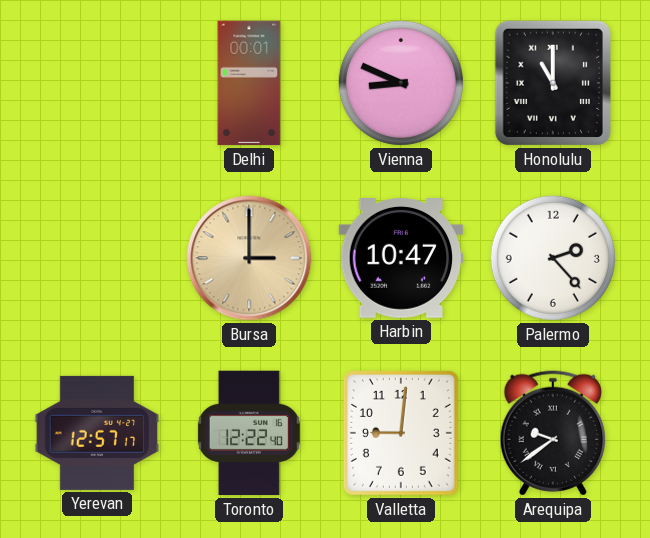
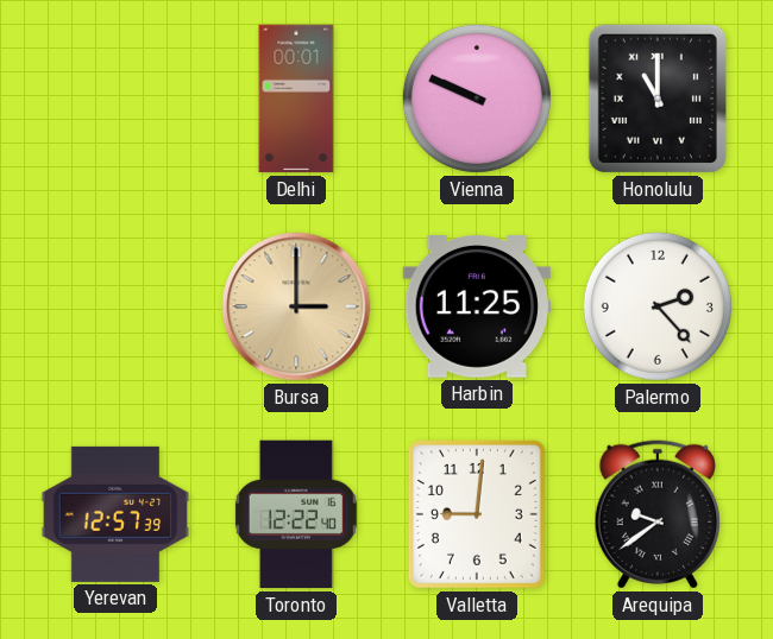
Vienna: 8:49 -> 9:49 (477, 99)
Harbin: 10:47 -> 11:25 (477, 308)
Yerevan: 12:57:17 -> 12:57:39 (115, 514)
